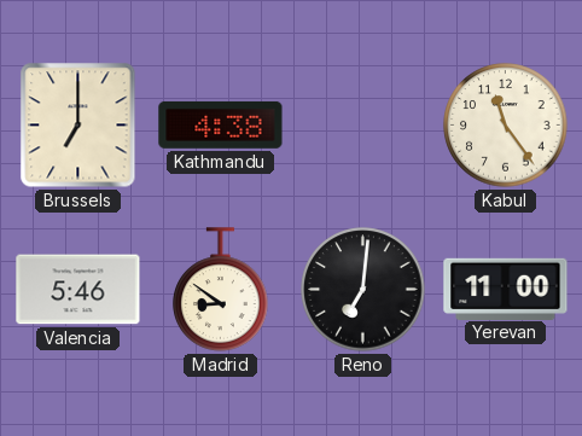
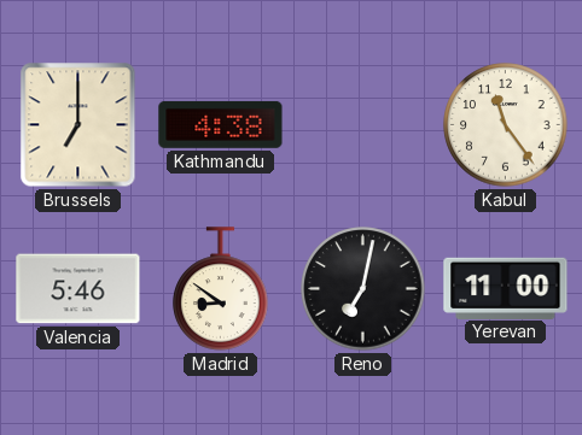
Reno: 7:01 -> 7:02 (363, 289)
